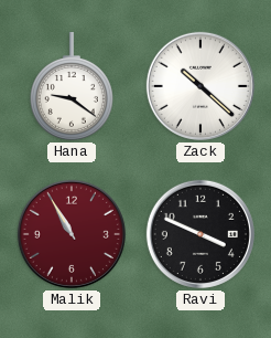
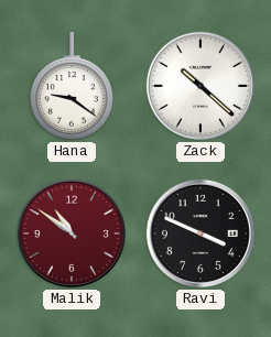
Malik: 10:55 -> 10:51 (72, 233)
